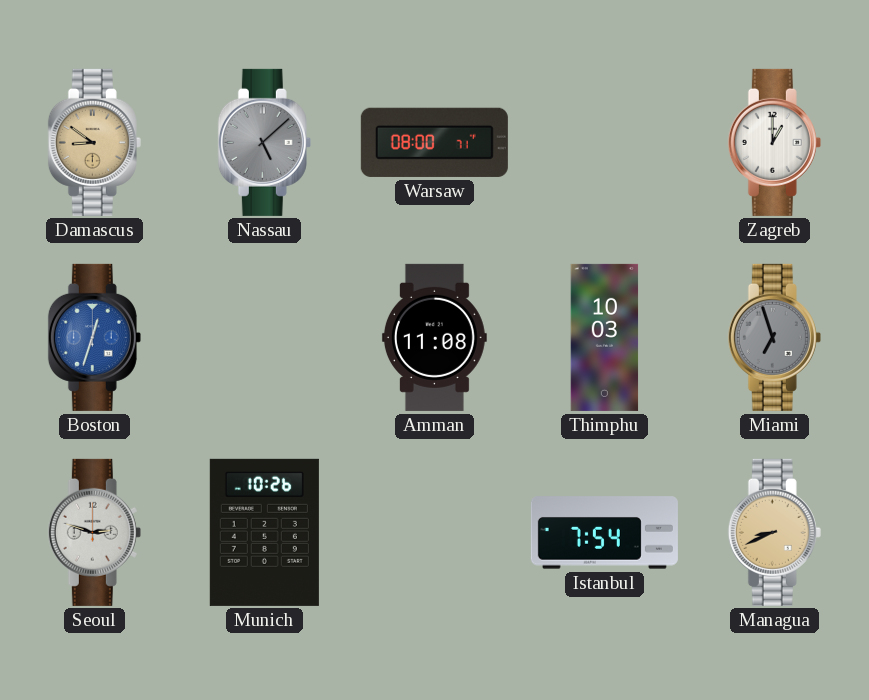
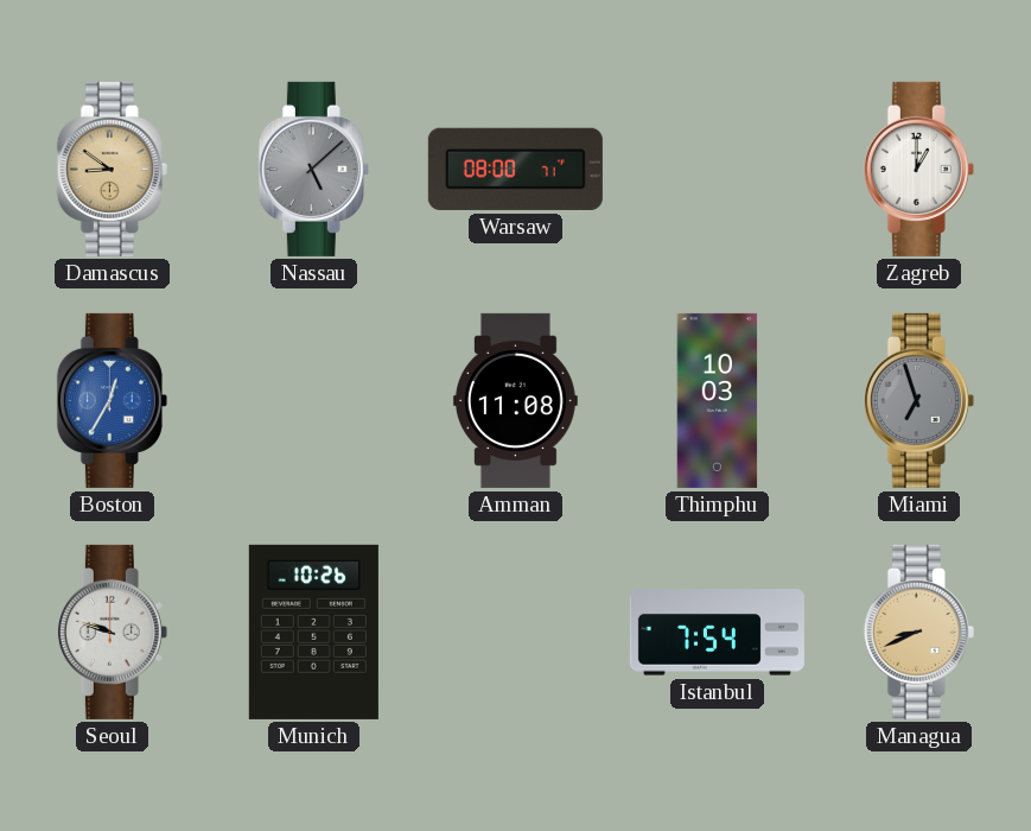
Boston: 12:33 -> 12:35 (112, 400)
Seoul: 2:48 -> 9:48 (112, 632)
